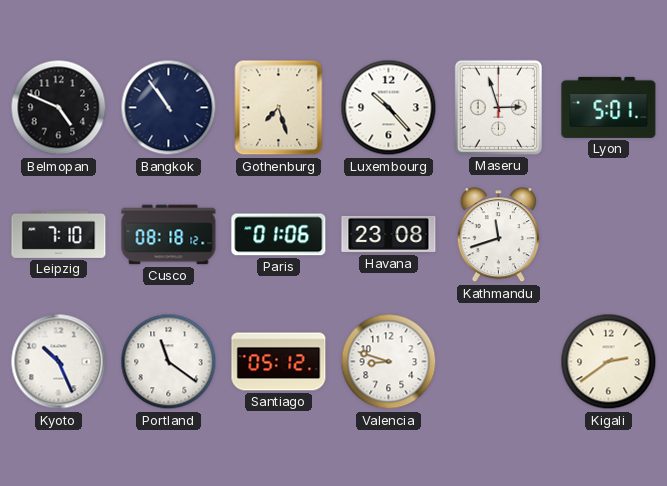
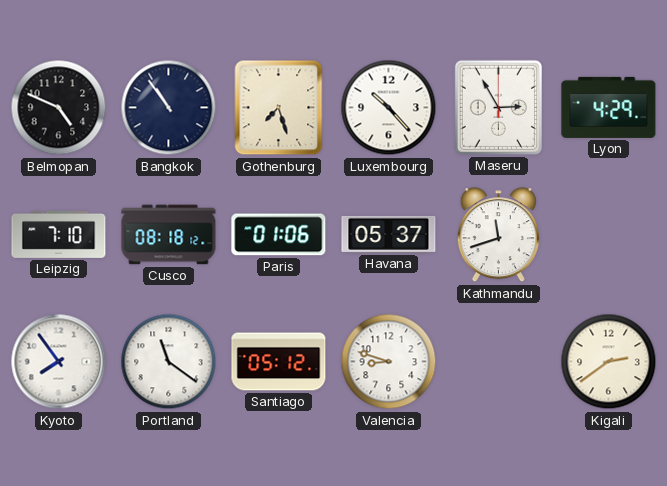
Maseru: 2:57 -> 2:55 (498, 107)
Lyon: 5:01 -> 4:29 (609, 107)
Havana: 23:08 -> 05:37 (389, 234)
Kyoto: 10:26 -> 7:54 (59, 362)
